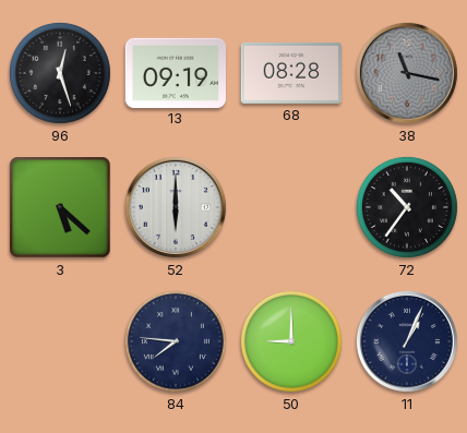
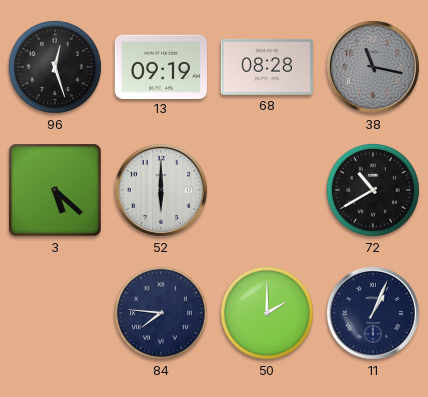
72: 10:36 -> 10:40 (373, 190)
50: 9:00 -> 2:00 (267, 313)
